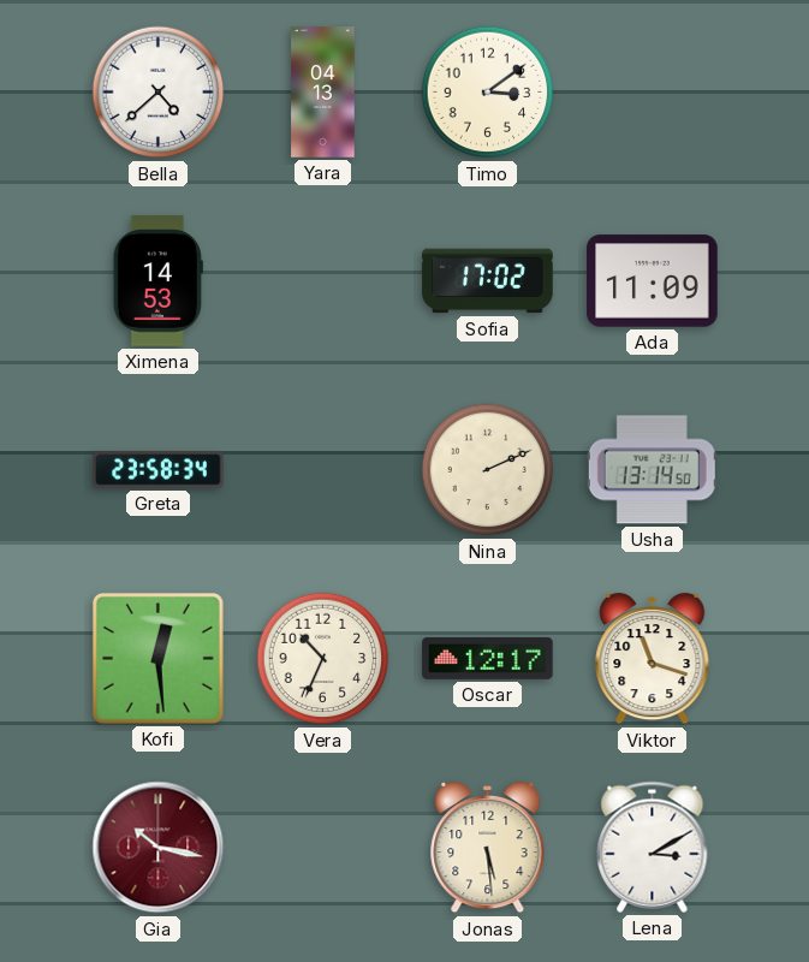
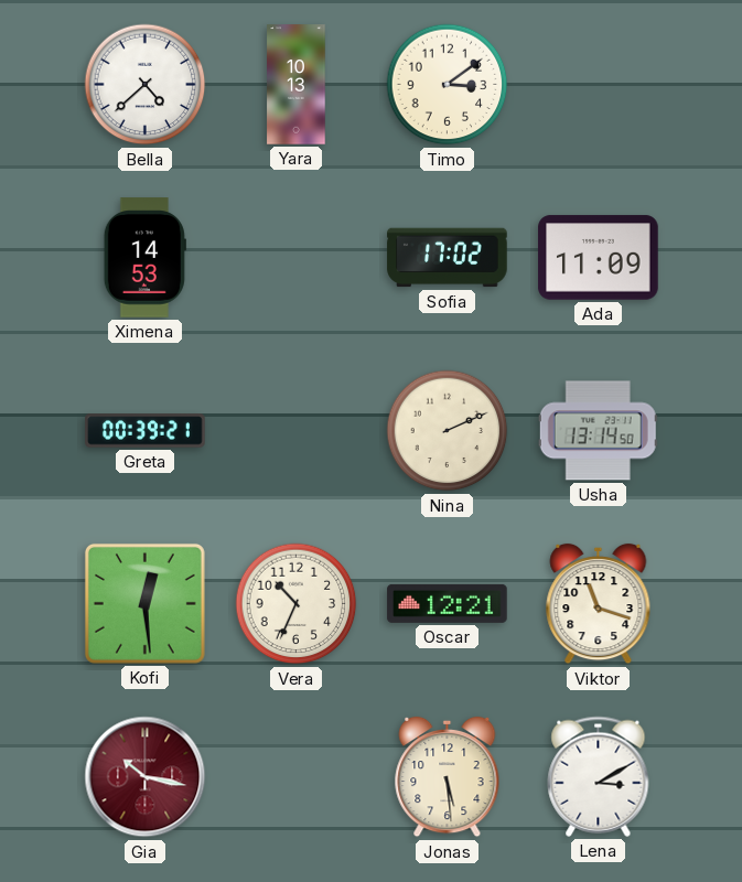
Yara: 04:13 -> 10:13 (297, 85)
Greta: 23:58 -> 00:39 (146, 431)
Oscar: 12:17 -> 12:21 (448, 603)
